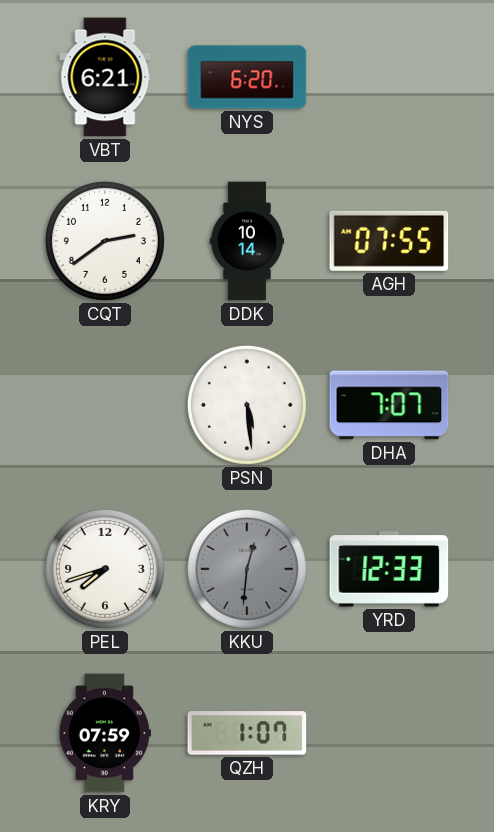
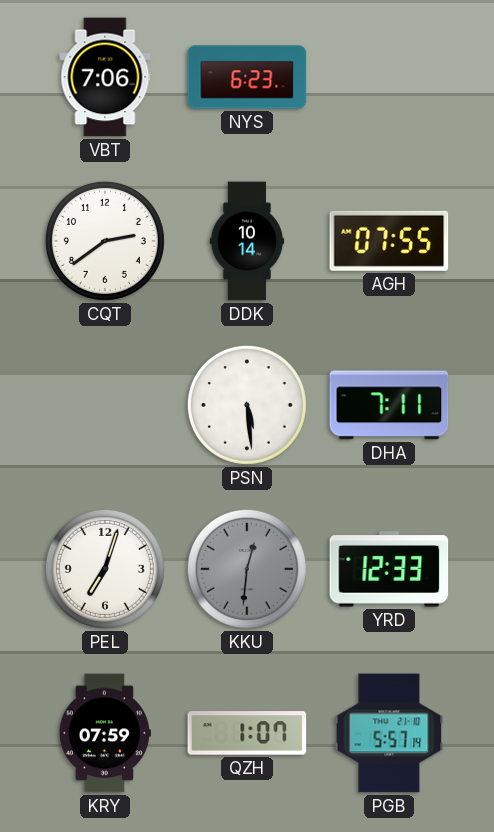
VBT: 6:21 -> 7:06 (105, 77)
NYS: 6:20 -> 6:23 (247, 77)
DHA: 7:07 -> 7:11 (389, 405)
PEL: 7:42 -> 7:03 (105, 569)
PGB: none -> 5:57 (389, 733)
